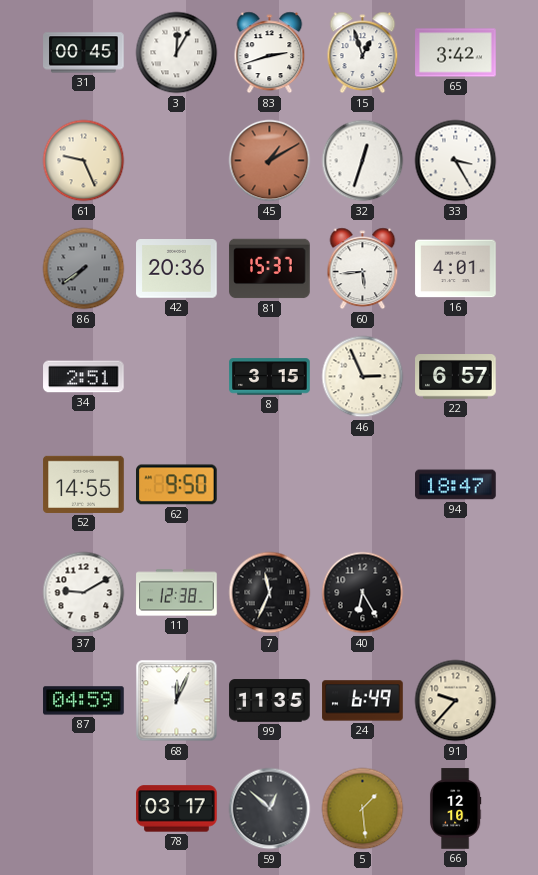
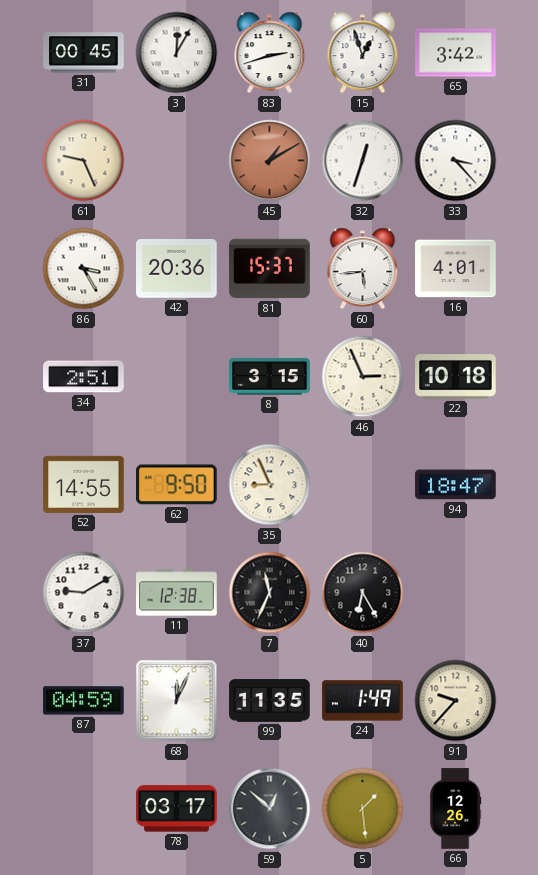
33: 3:25 -> 3:23 (456, 161)
86: 7:39 -> 3:25 (84, 269)
86 dial: grey -> white (84, 269)
22: 6:57 -> 10:18 (456, 377)
35: none -> 8:56 (270, 485)
24: 6:49 -> 1:49 (363, 701)
66: 12:10 -> 12:26 (455, 809)
